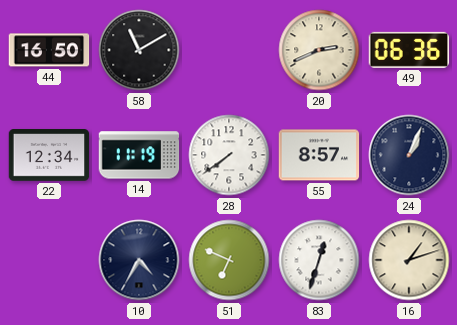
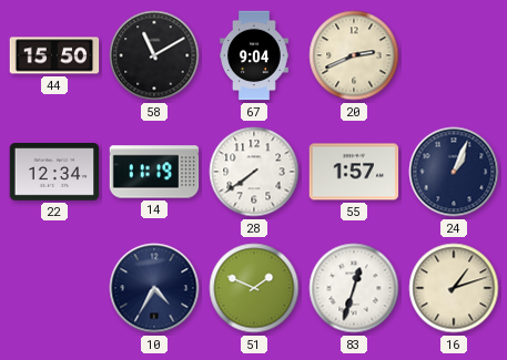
44: 16:50 -> 15:50 (54, 55)
67: none -> 9:04 (255, 55)
49: 06:36 -> none (409, 50)
55: 8:57 -> 1:57 (354, 172)
51: 6:49 -> 1:49 (254, 288)
